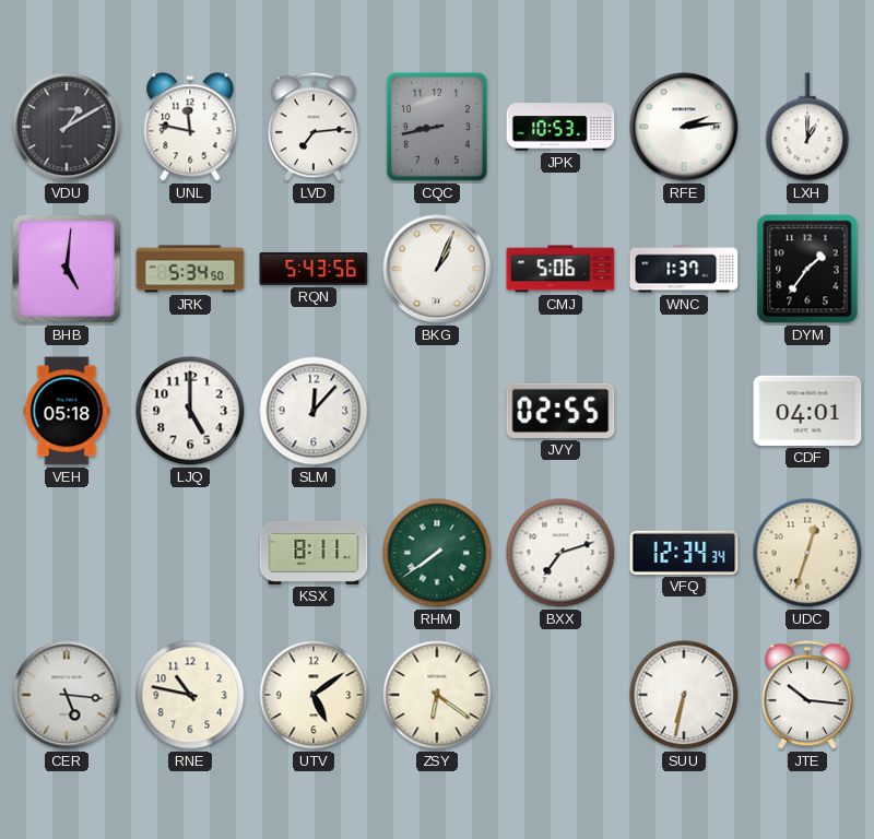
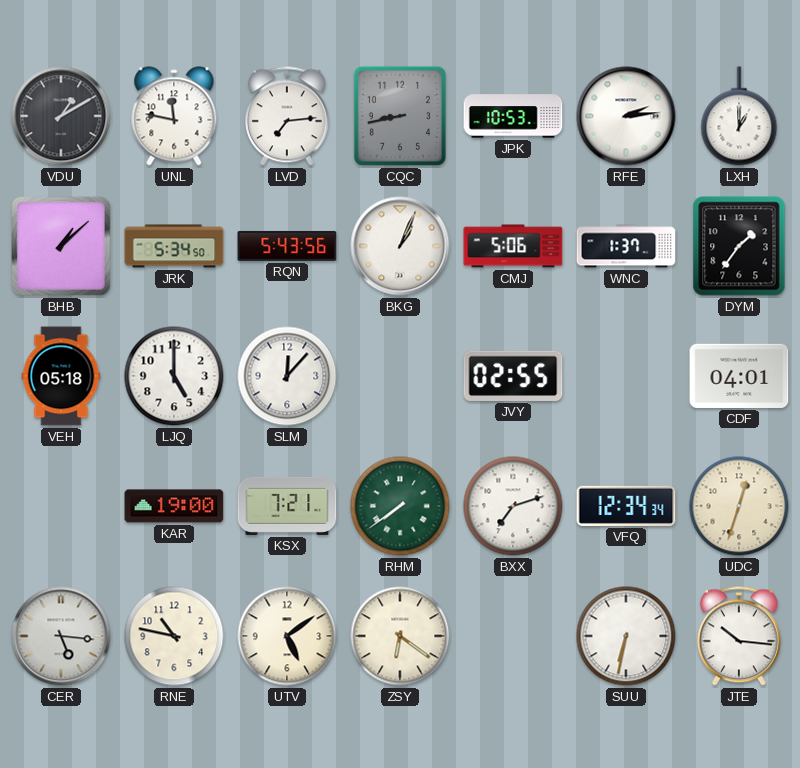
BHB: 5:01 -> 1:08 (62, 247)
KAR: none -> 19:00 (174, 506)
KSX: 8:11 -> 7:21 (287, 506)
